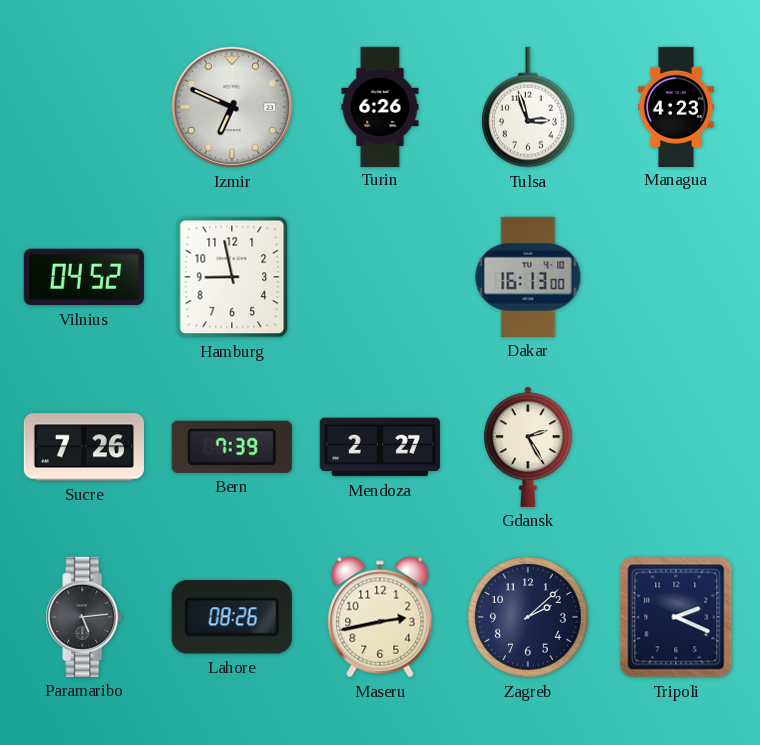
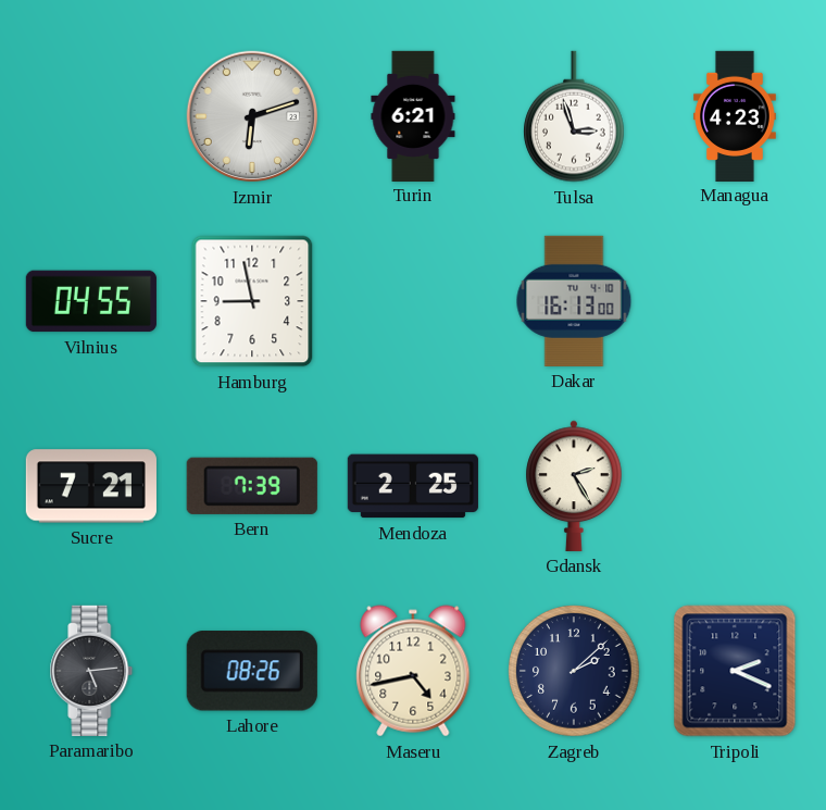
Izmir: 6:49 -> 6:12 (252, 116)
Turin: 6:26 -> 6:21 (413, 115)
Vilnius: 04:52 -> 04:55 (91, 301)
Sucre: 7:26 -> 7:21 (91, 486)
Mendoza: 2:27 -> 2:25 (413, 486)
Maseru: 2:43 -> 4:43 (413, 671)
